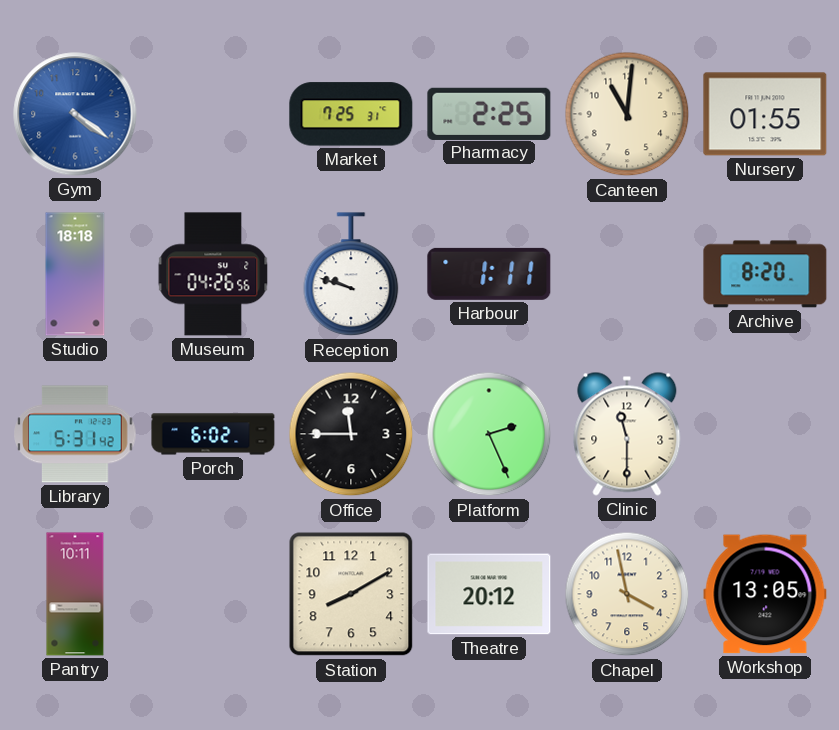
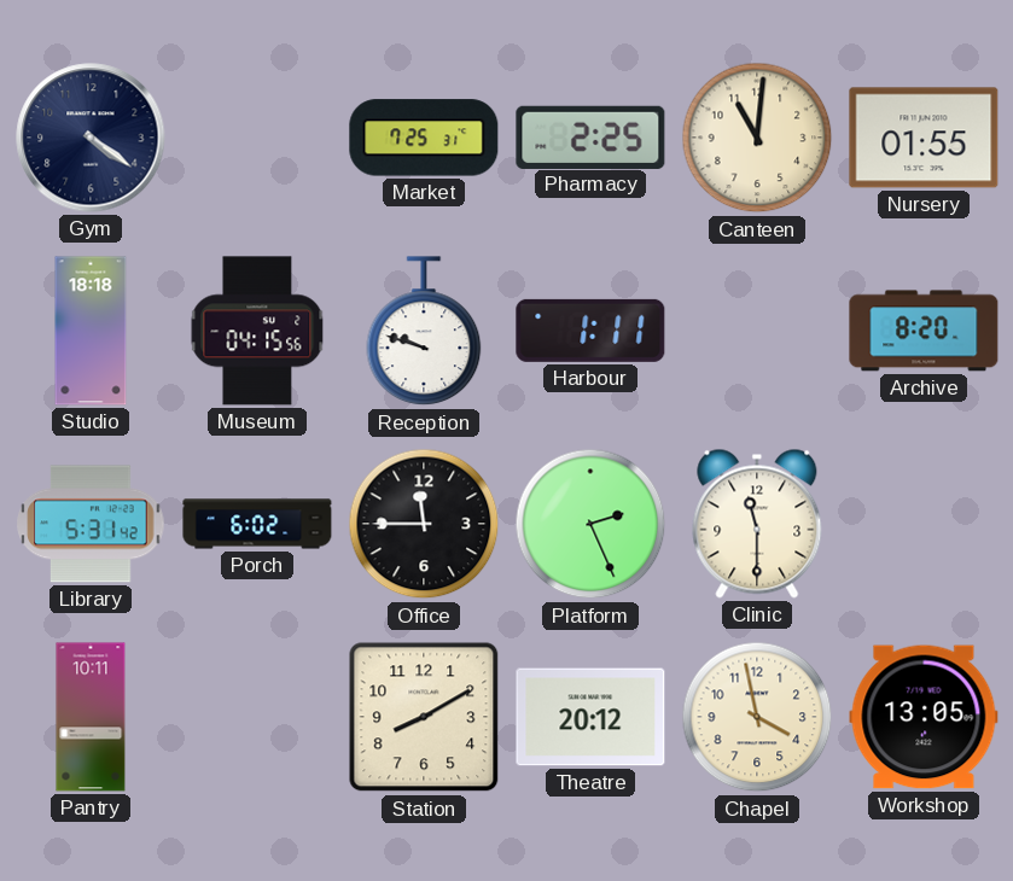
Gym dial: blue -> navy (91, 138)
Museum: 04:26 -> 04:15 (257, 331)
